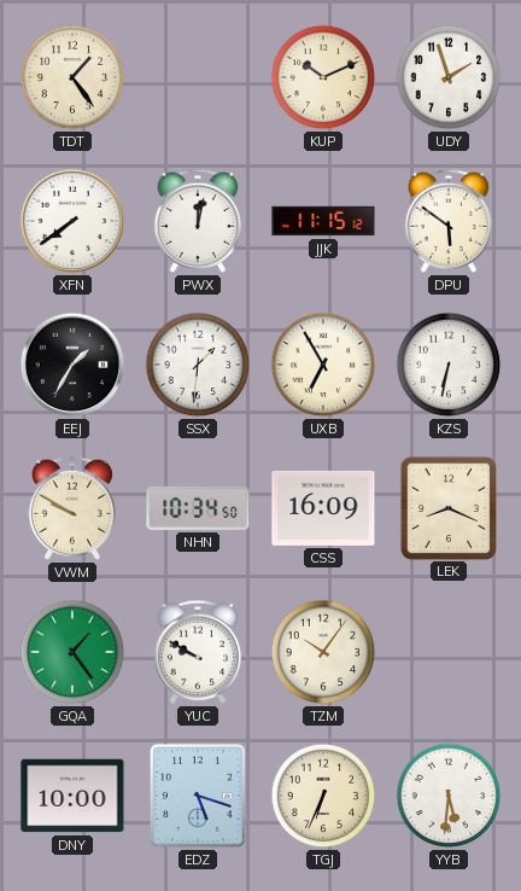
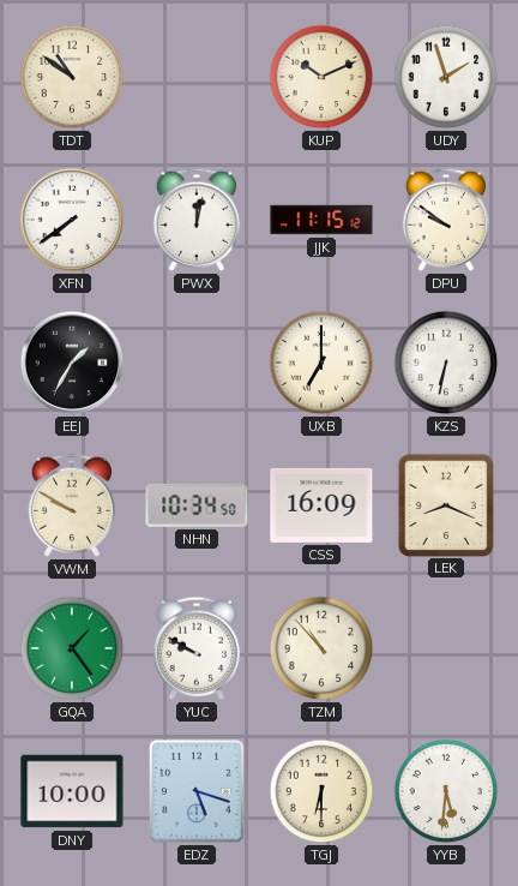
TDT: 1:24 -> 10:51 (72, 77)
DPU: 5:51 -> 9:51 (446, 220)
SSX: 1:31 -> none (198, 365)
UXB: 6:55 -> 7:00 (321, 363)
TZM: 10:06 -> 10:53 (321, 648)
TGJ: 6:34 -> 6:30 (321, 791)
